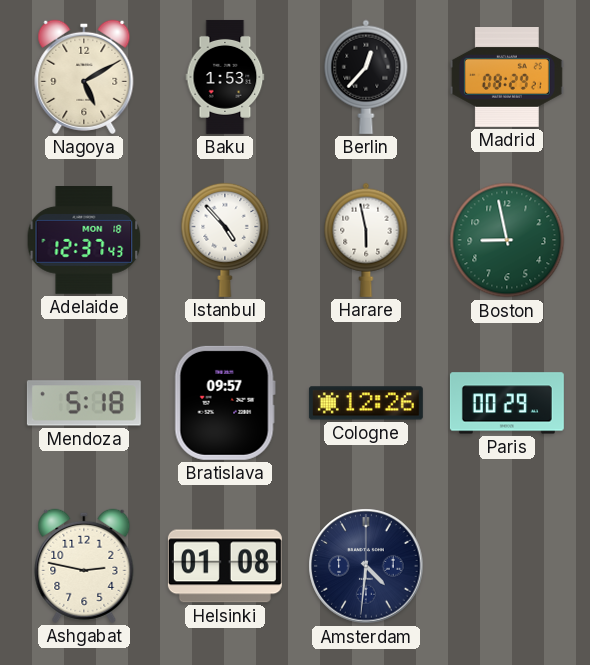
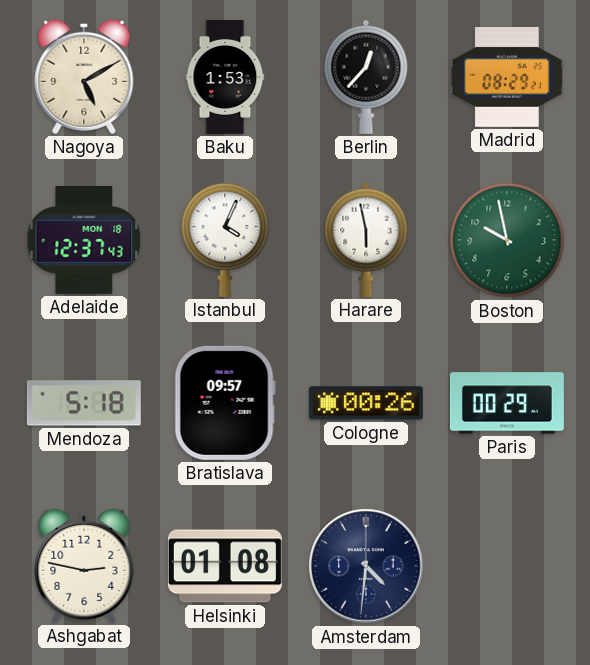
Istanbul: 4:53 -> 4:04 (225, 240)
Boston: 8:58 -> 9:58 (507, 240)
Cologne: 12:26 -> 00:26 (366, 403)
